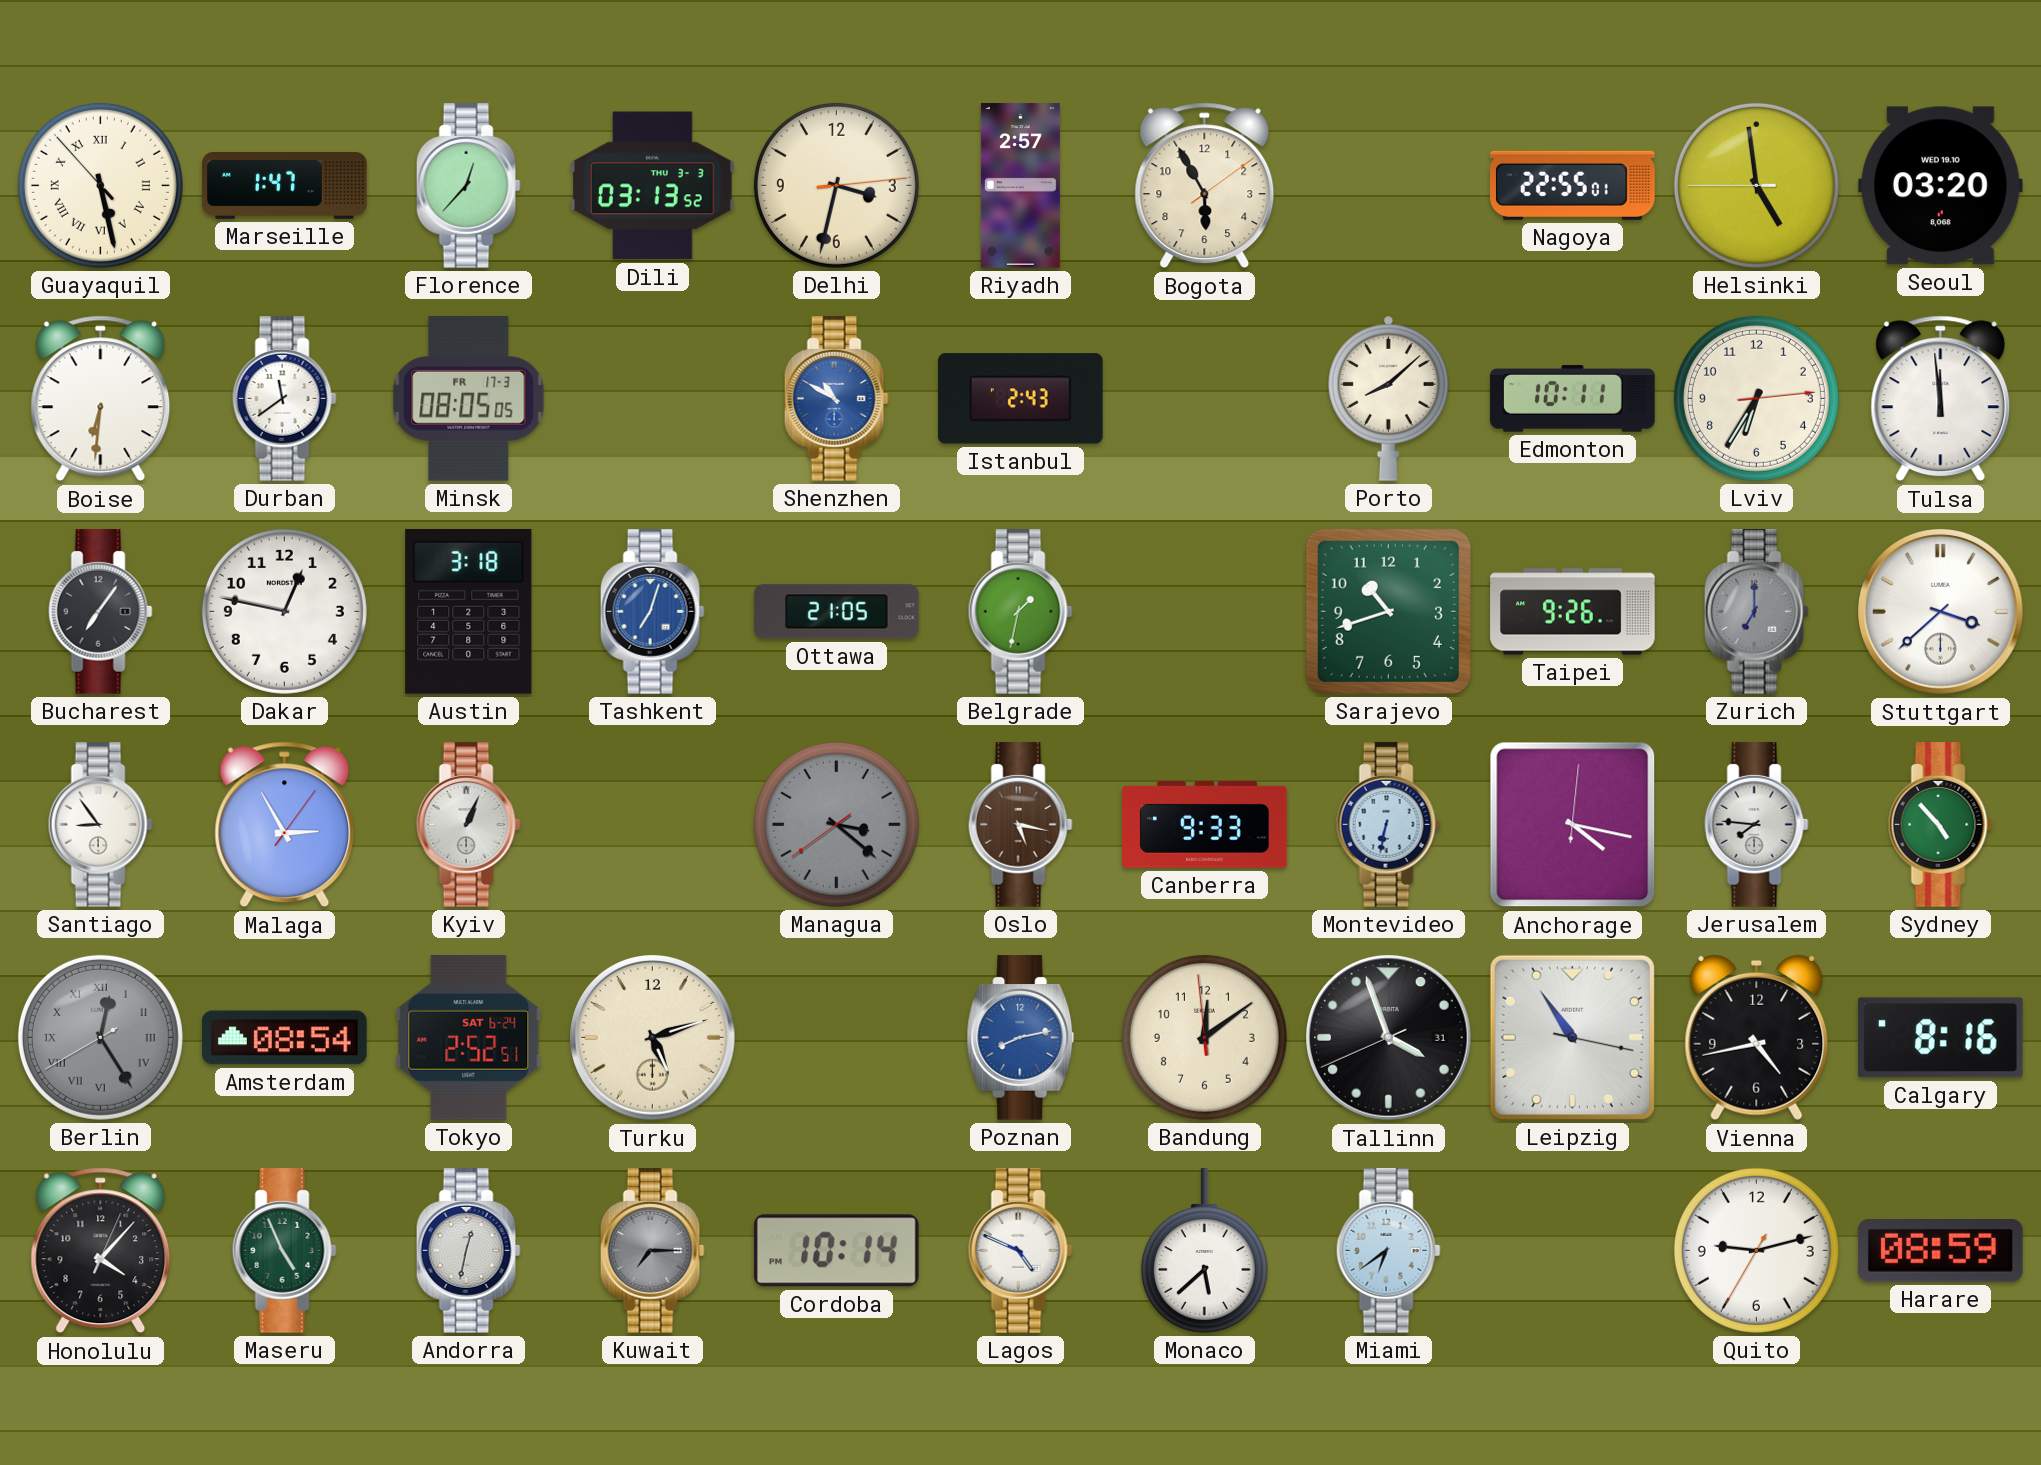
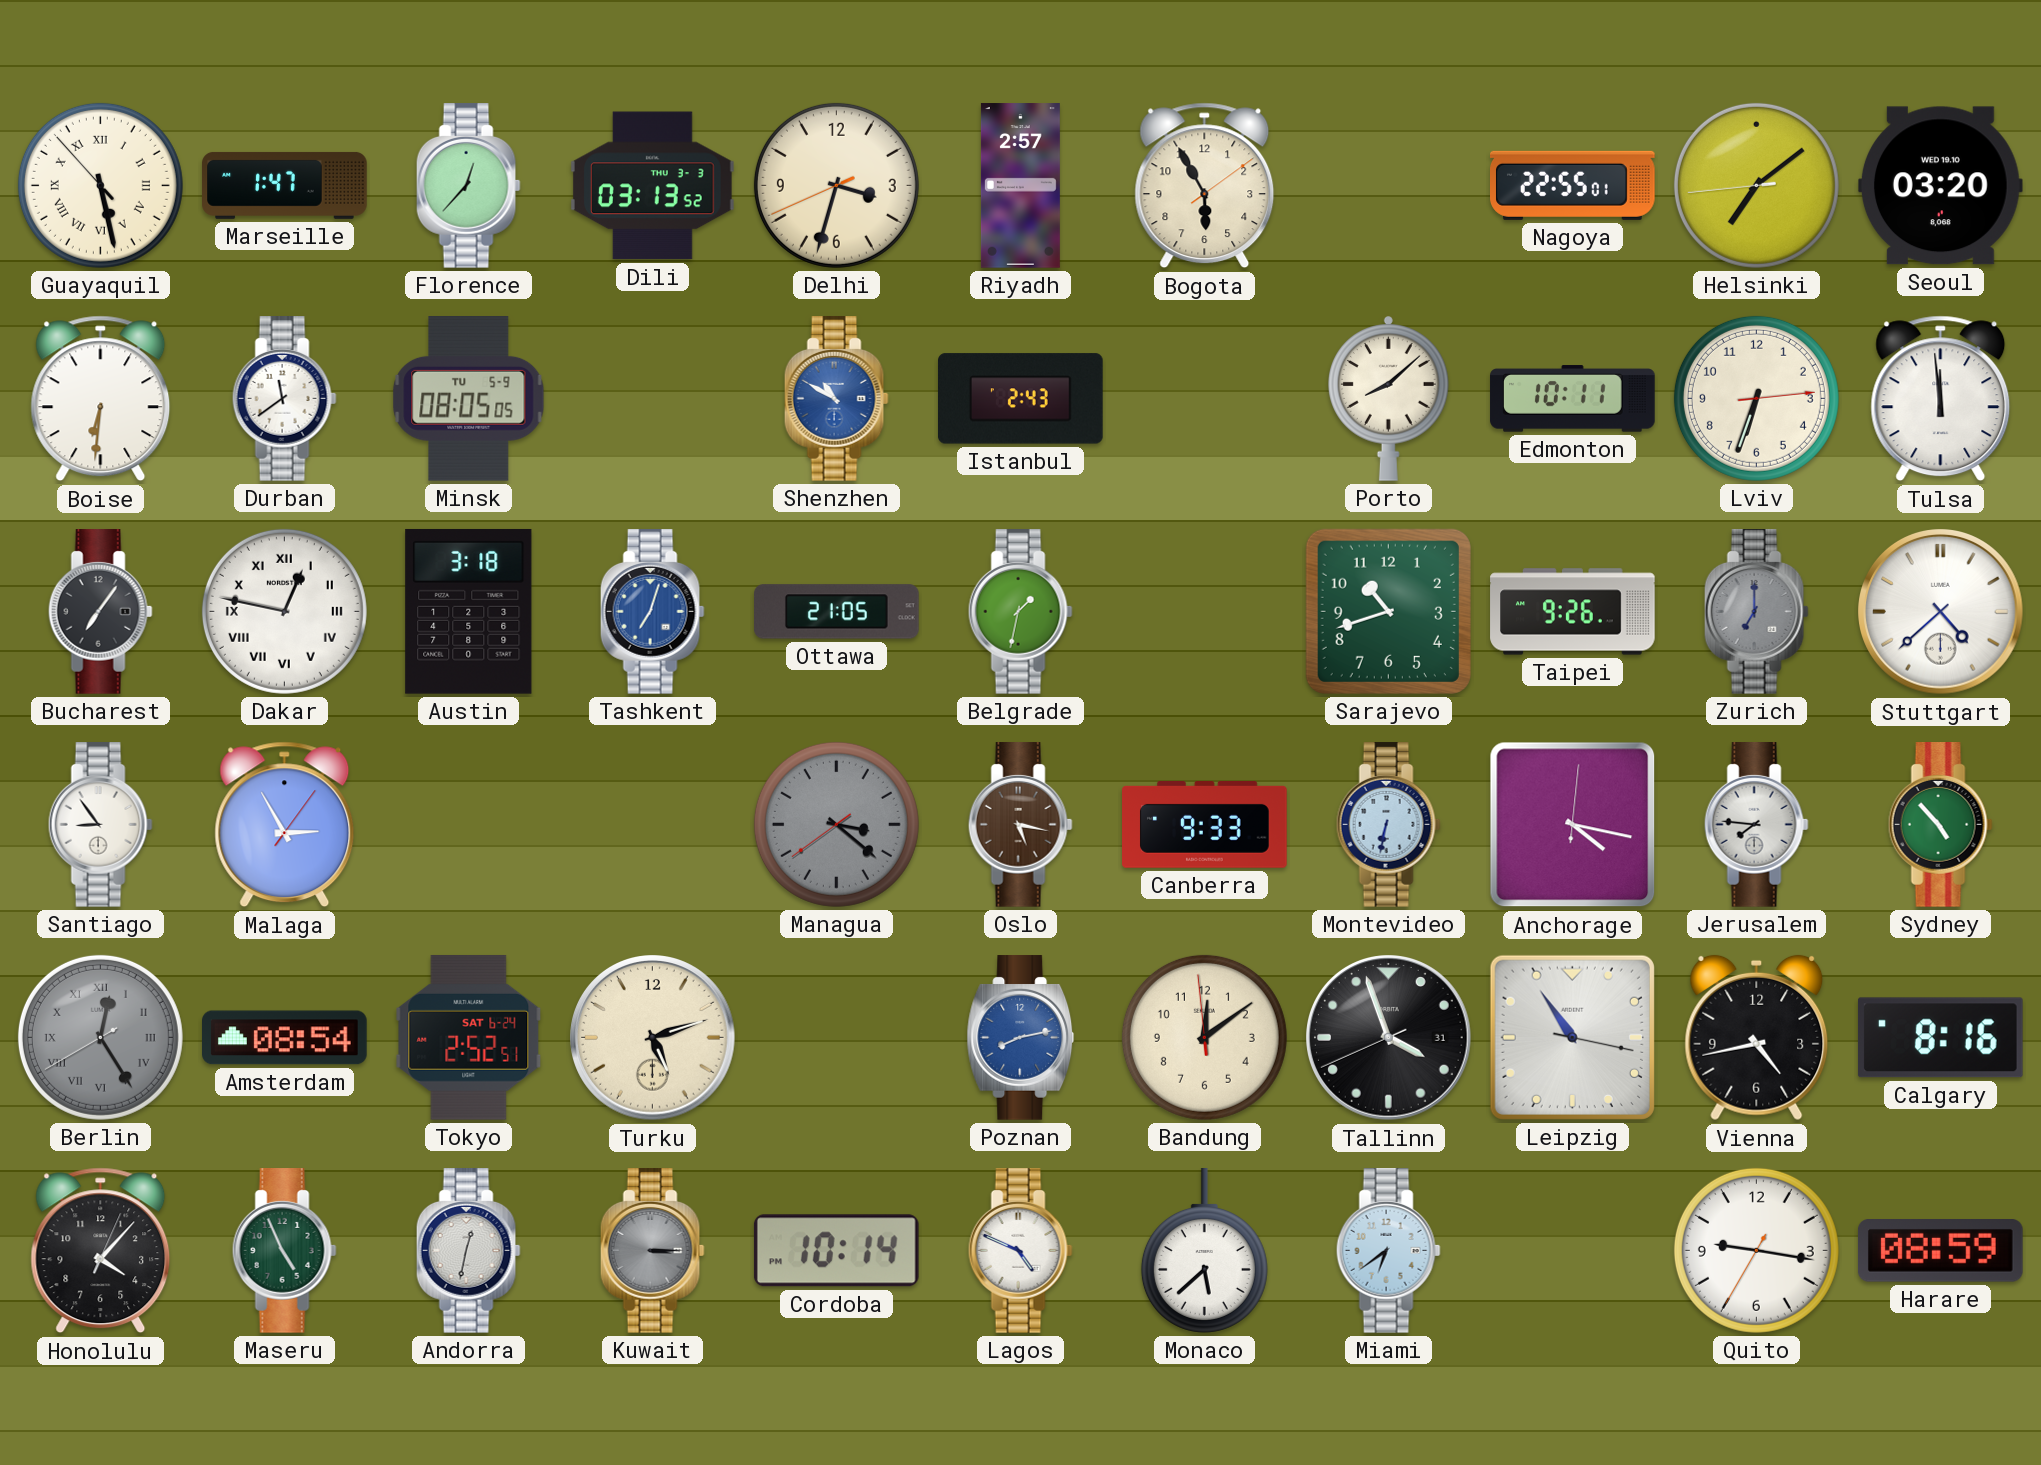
Delhi: 3:32:14 -> 3:32:41 (836, 185)
Helsinki: 4:58 -> 7:08 (1756, 185)
Minsk date: FR 17-3 -> TU 5-9 (469, 399)
Lviv: 6:35 -> 6:33 (1756, 398)
Dakar numerals: Arabic -> Roman (284, 611)
Stuttgart: 3:38 -> 4:38 (1941, 612)
Kyiv: 1:04 -> none (468, 825)
Kuwait: 7:15 -> 3:15 (652, 1251)
Quito: 9:12 -> 9:16 (1756, 1250)
